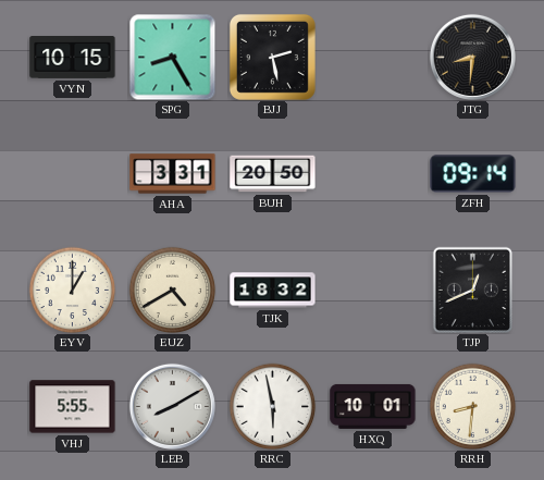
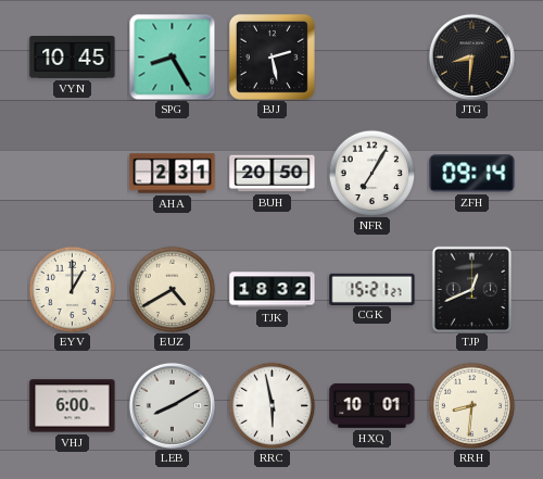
VYN: 10:15 -> 10:45 (73, 58)
AHA: 3:31 -> 2:31 (173, 174)
NFR: none -> 7:05 (371, 173)
CGK: none -> 15:21 (372, 289)
VHJ: 5:55 -> 6:00 (73, 406)
